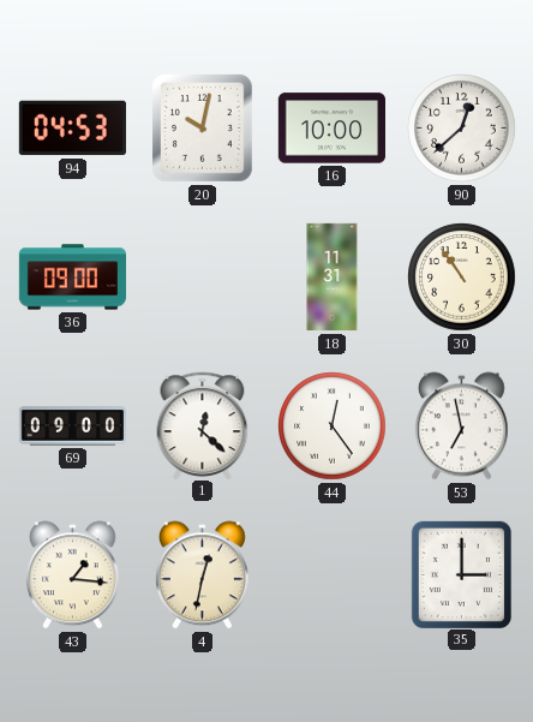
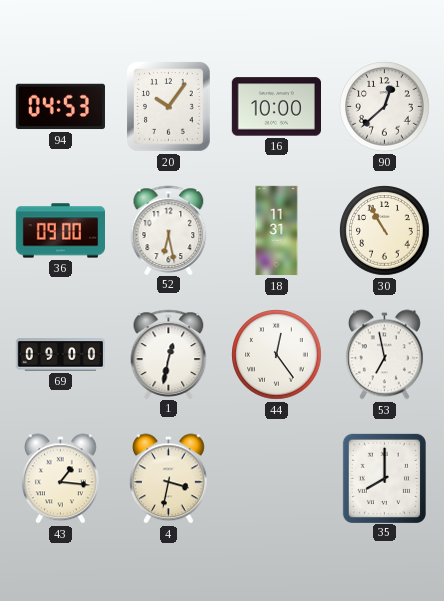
20: 10:02 -> 10:06 (169, 107)
52: none -> 6:28 (169, 230)
30: 10:54 -> 10:55 (385, 231)
1: 12:22 -> 12:32 (169, 354)
4: 12:32 -> 3:32 (168, 479)
35: 3:00 -> 8:00 (384, 478)
